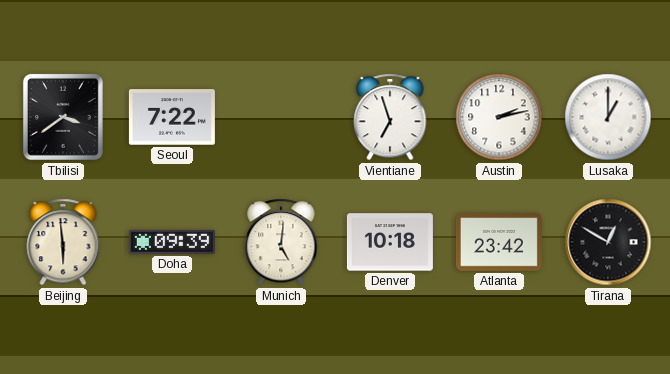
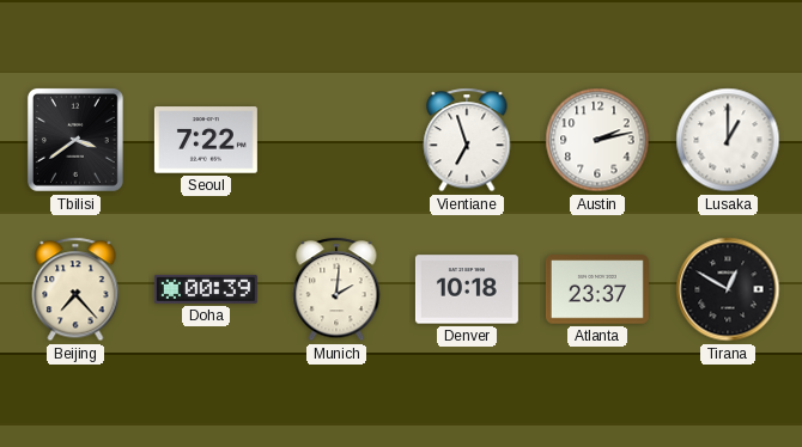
Beijing: 5:59 -> 7:23 (75, 289)
Doha: 09:39 -> 00:39 (206, 289)
Munich: 5:01 -> 2:01 (336, 289)
Atlanta: 23:42 -> 23:37 (597, 289)
